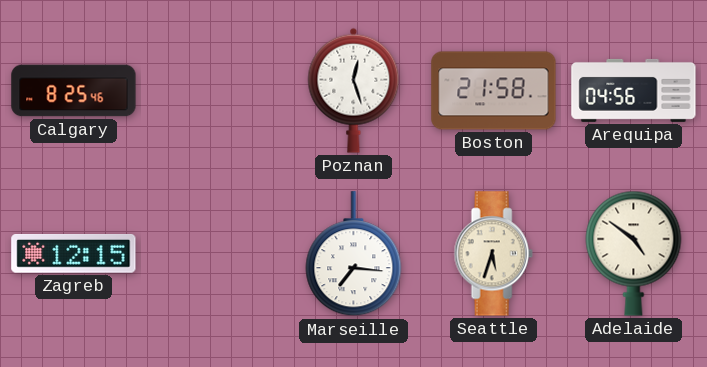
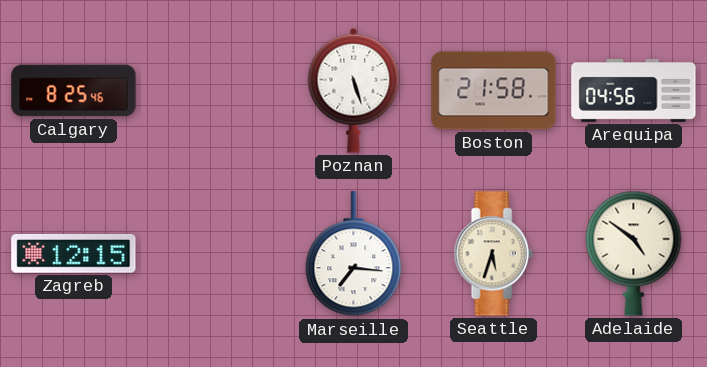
Poznan: 12:27 -> 5:27 (354, 90)
